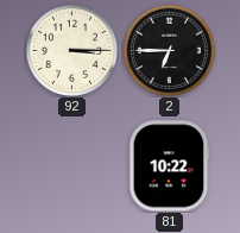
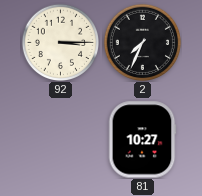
2: 6:45 -> 7:34 (142, 42)
81: 10:22 -> 10:27 (142, 140)
